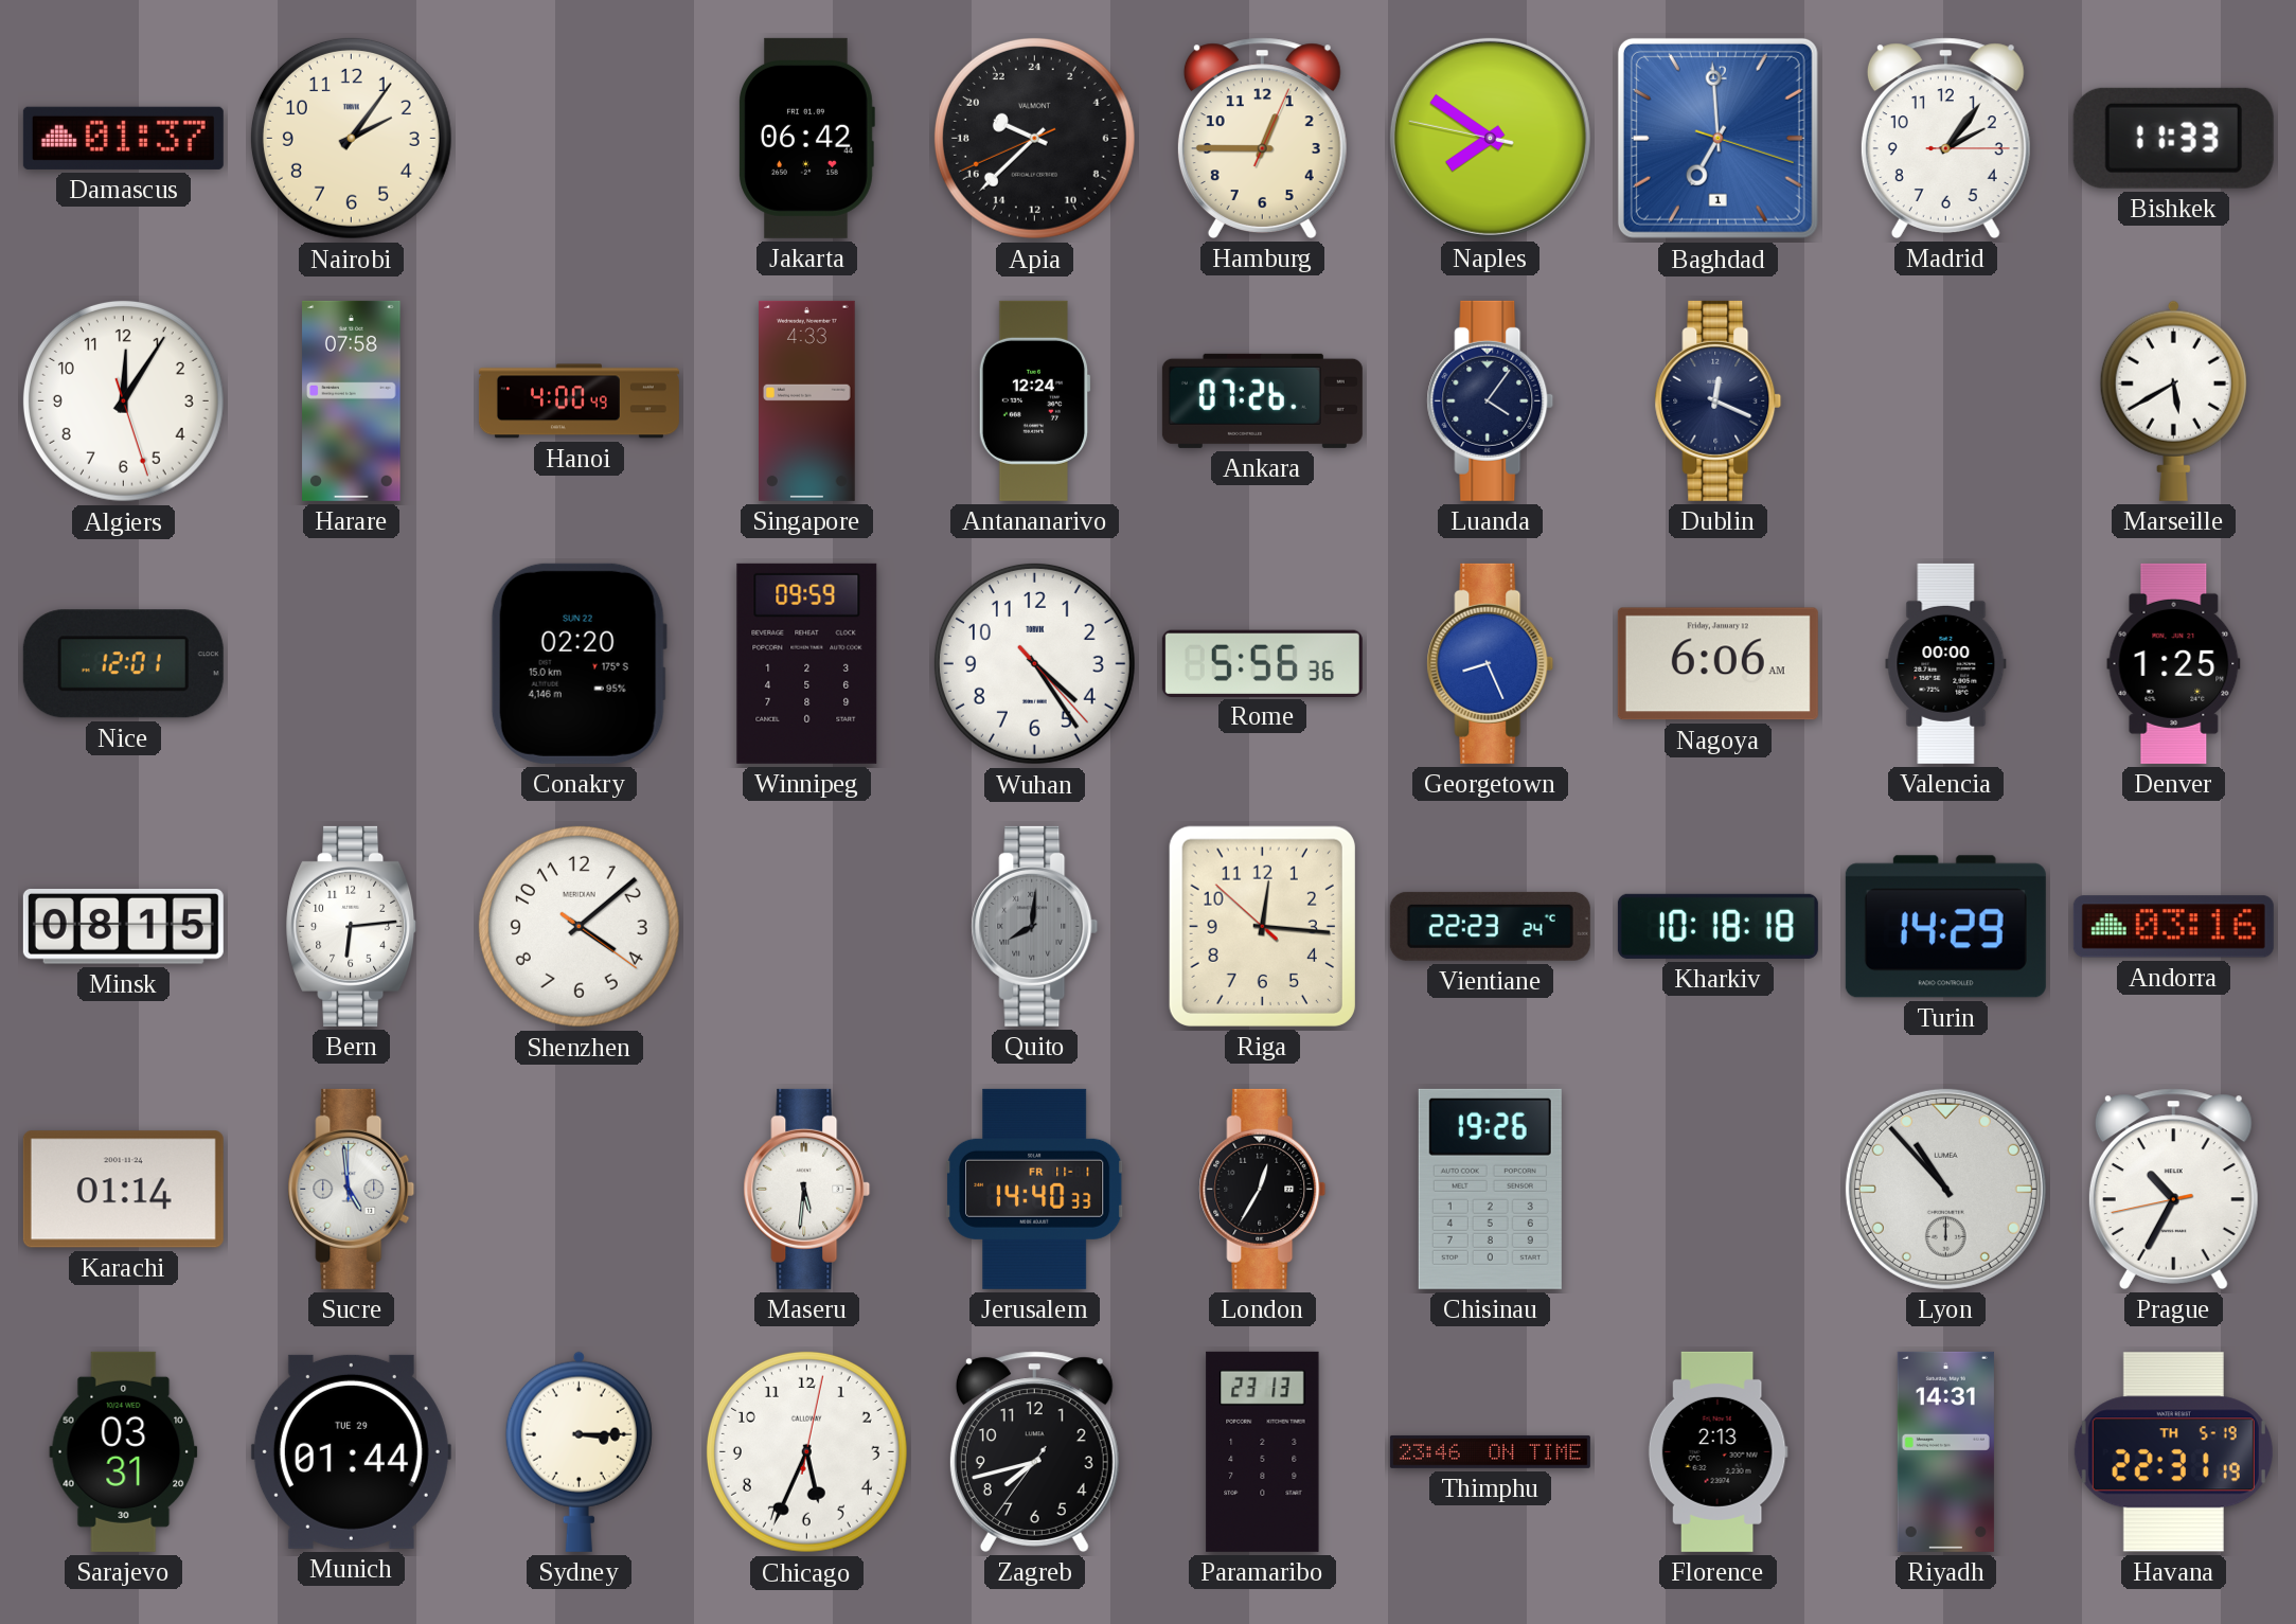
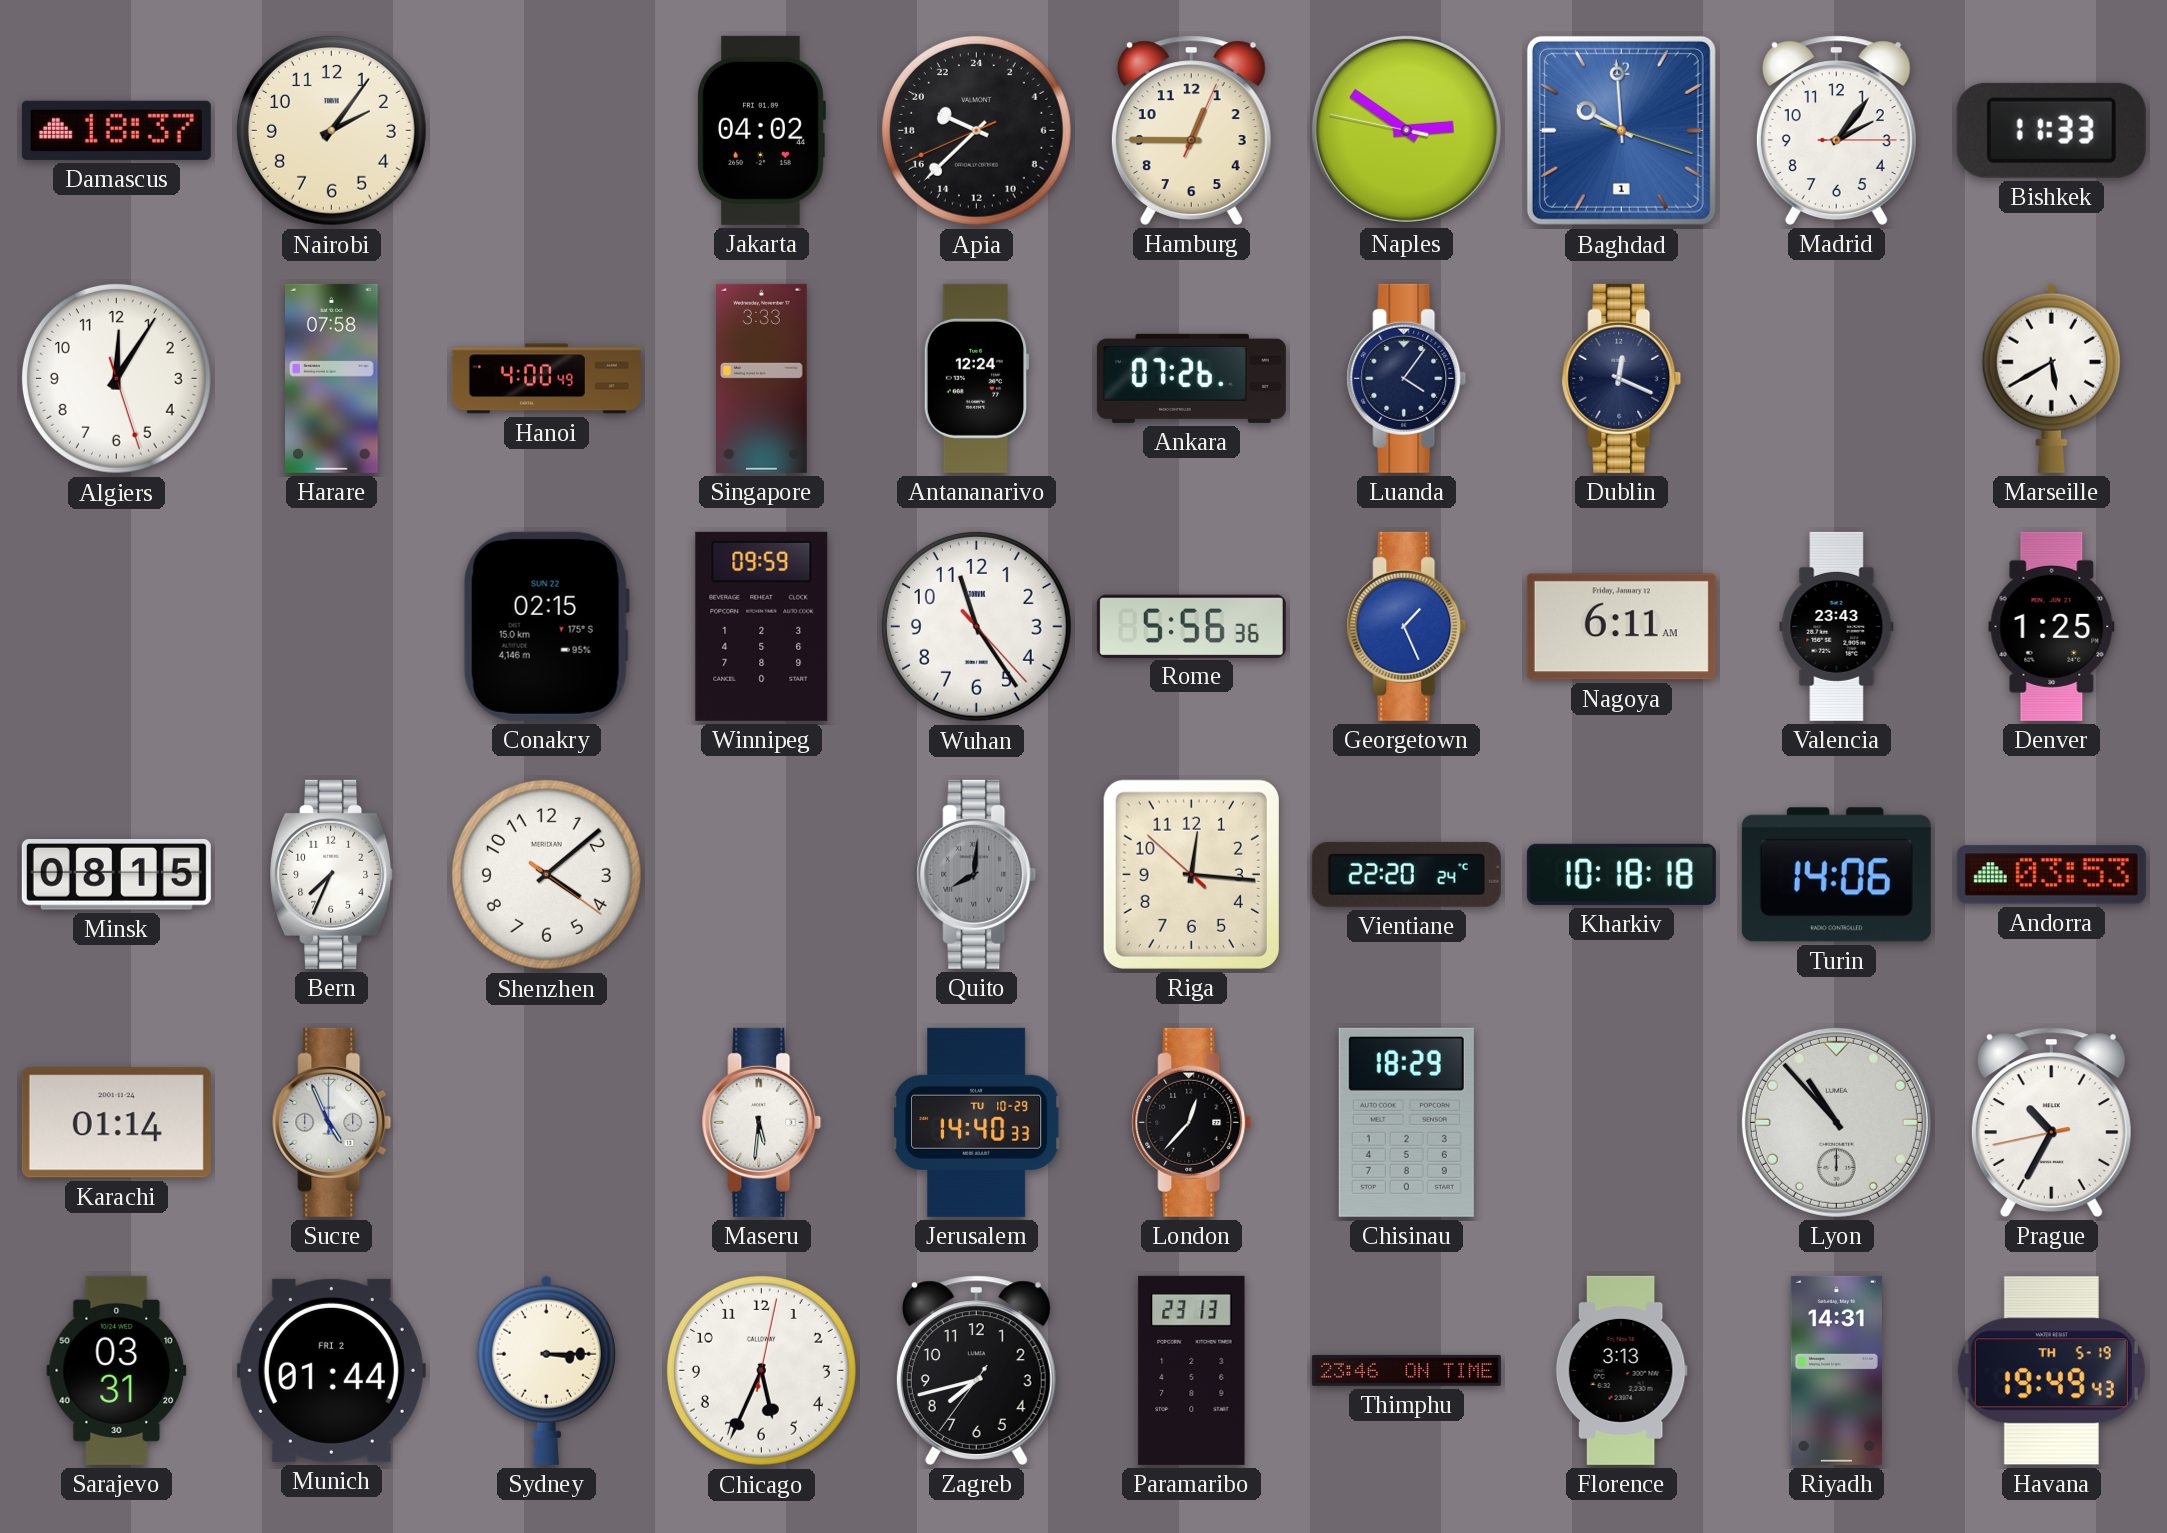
Damascus: 01:37 -> 18:37 (116, 130)
Jakarta: 06:42 -> 04:02 (761, 130)
Naples: 7:50 -> 2:50 (1406, 130)
Baghdad: 6:59 -> 9:59 (1621, 130)
Singapore: 4:33 -> 3:33 (762, 378)
Nice: 12:01 -> none (123, 664)
Conakry: 02:20 -> 02:15 (546, 626)
Wuhan: 4:24 -> 11:24 (976, 626)
Georgetown: 8:26 -> 1:26 (1407, 626)
Nagoya: 6:06 -> 6:11 (1621, 627)
Valencia: 00:00 -> 23:43 (1837, 626)
Bern: 6:14 -> 7:34 (332, 874)
Vientiane: 22:23 -> 22:20 (1406, 874)
Turin: 14:29 -> 14:06 (1836, 875)
Andorra: 03:16 -> 03:53 (2051, 875)
Sucre: 4:59 -> 4:56 (332, 1122)
Jerusalem date: FR 11-1 -> TU 10-29 (978, 1122)
London: 12:35 -> 12:37 (1192, 1122)
Chisinau: 19:26 -> 18:29 (1406, 1122)
Munich date: TUE 29 -> FRI 2 (331, 1370)
Florence: 2:13 -> 3:13 (1621, 1370)
Havana: 22:31 -> 19:49 (2051, 1371)
